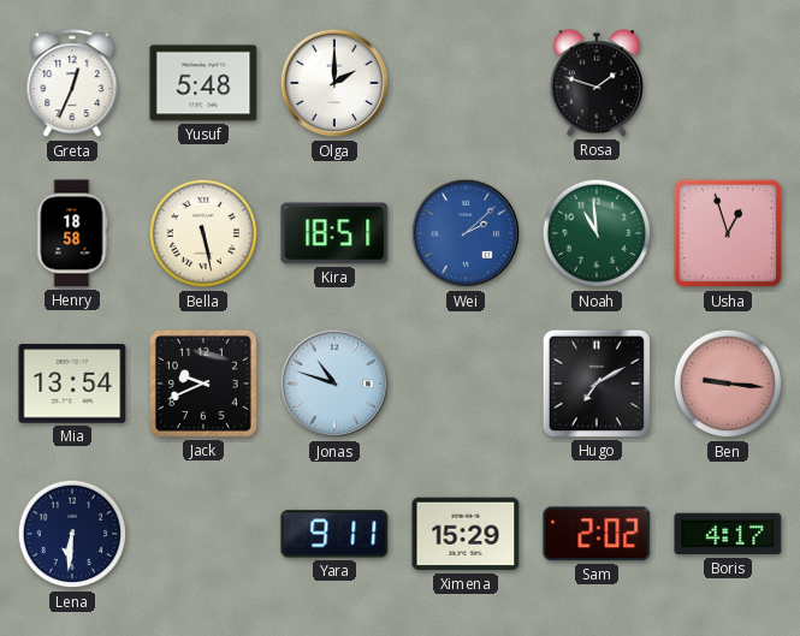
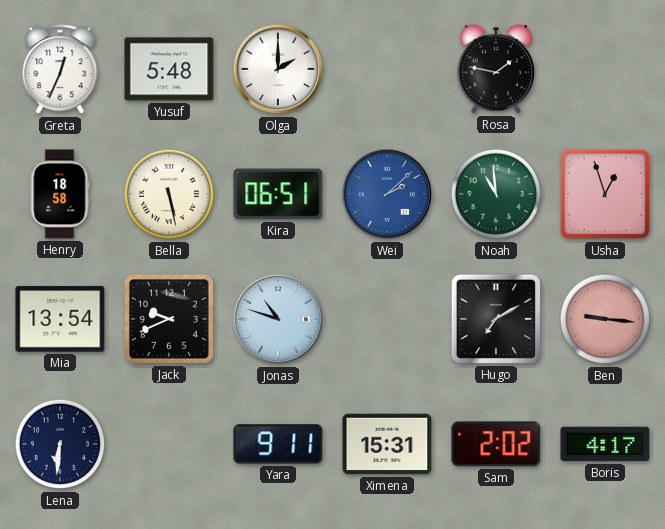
Rosa: 1:48 -> 1:47 (496, 69)
Kira: 18:51 -> 06:51 (278, 194)
Ximena: 15:29 -> 15:31 (387, 444)
